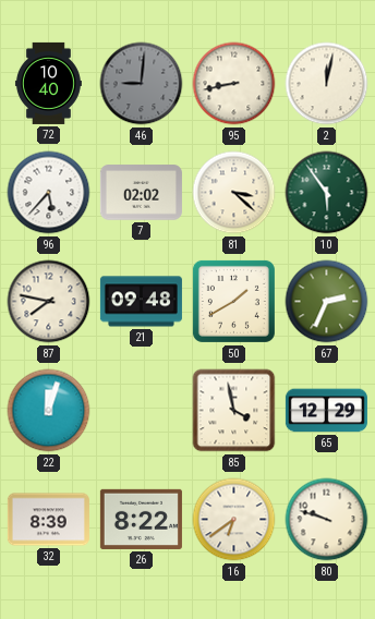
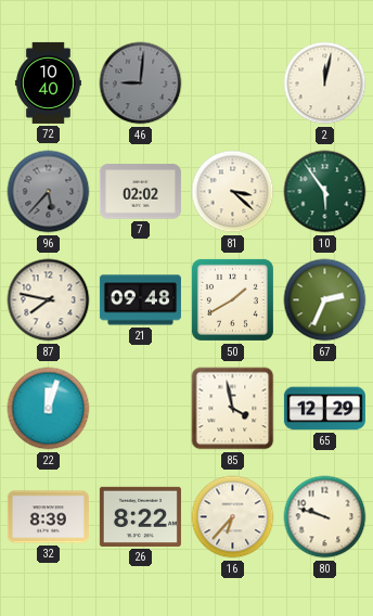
95: 8:43 -> none (234, 84)
96 dial: white -> grey (49, 192)
16: 6:39 -> 6:37 (233, 517)
